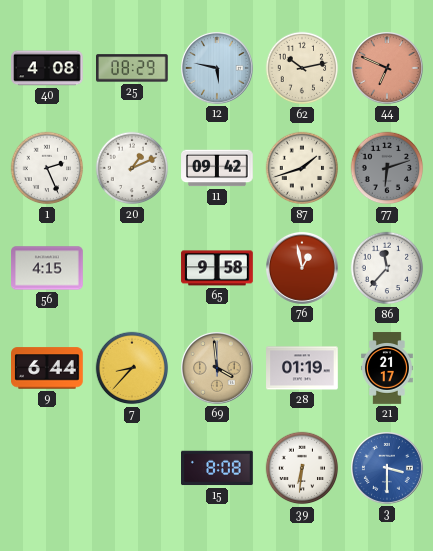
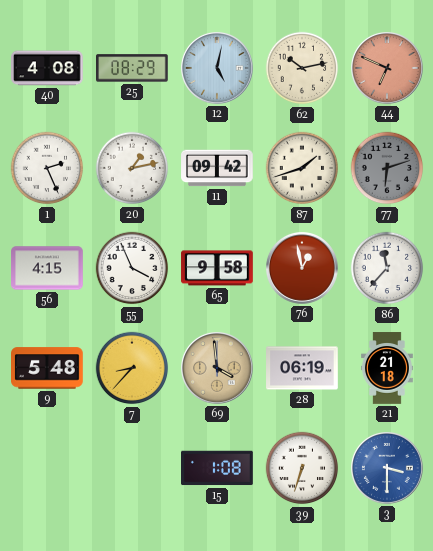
12: 5:47 -> 5:02 (218, 69)
20: 1:11 -> 1:13 (132, 168)
55: none -> 3:56 (132, 268)
9: 6:44 -> 5:48 (48, 368)
28: 01:19 -> 06:19 (302, 368)
21: 21:17 -> 21:18 (388, 368)
15: 8:08 -> 1:08 (218, 468)
39: 6:31 -> 6:33 (302, 468)
